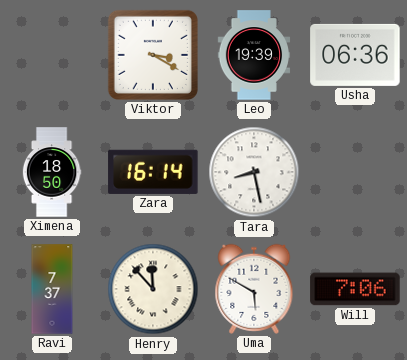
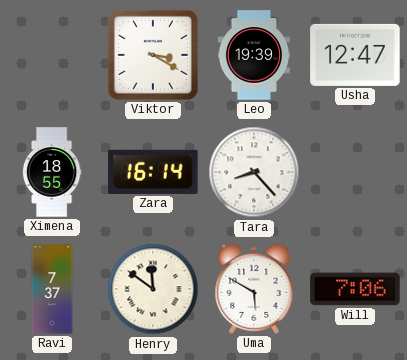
Usha: 06:36 -> 12:47 (355, 55)
Ximena: 18:50 -> 18:55 (52, 172)
Tara: 8:28 -> 8:23 (254, 172)
Henry: 11:53 -> 11:51 (153, 289)
